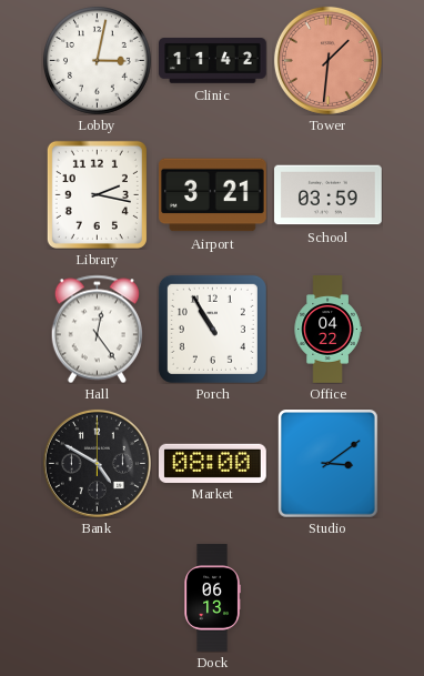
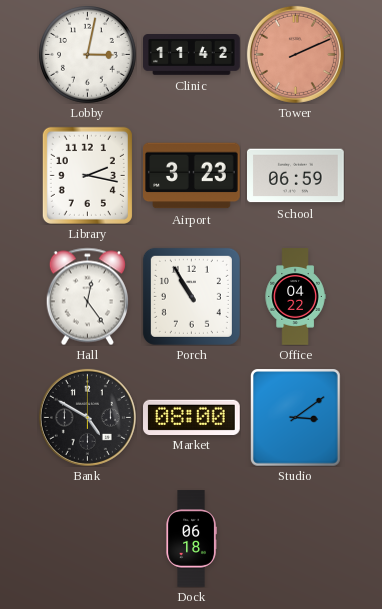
Tower: 1:31 -> 2:11 (295, 54)
Airport: 3:21 -> 3:23 (192, 176)
School: 03:59 -> 06:59 (296, 176)
Dock: 06:13 -> 06:18 (191, 539)
